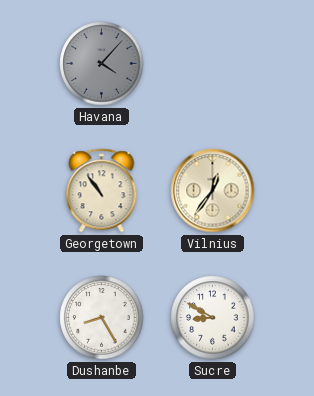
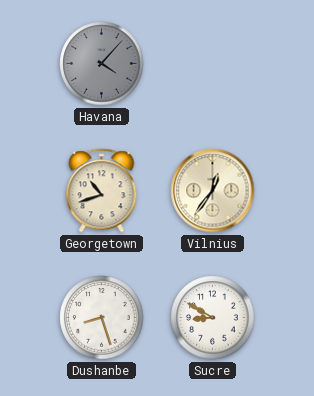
Georgetown: 10:54 -> 10:42 (102, 191)
Dushanbe: 8:25 -> 8:27 (102, 318)
